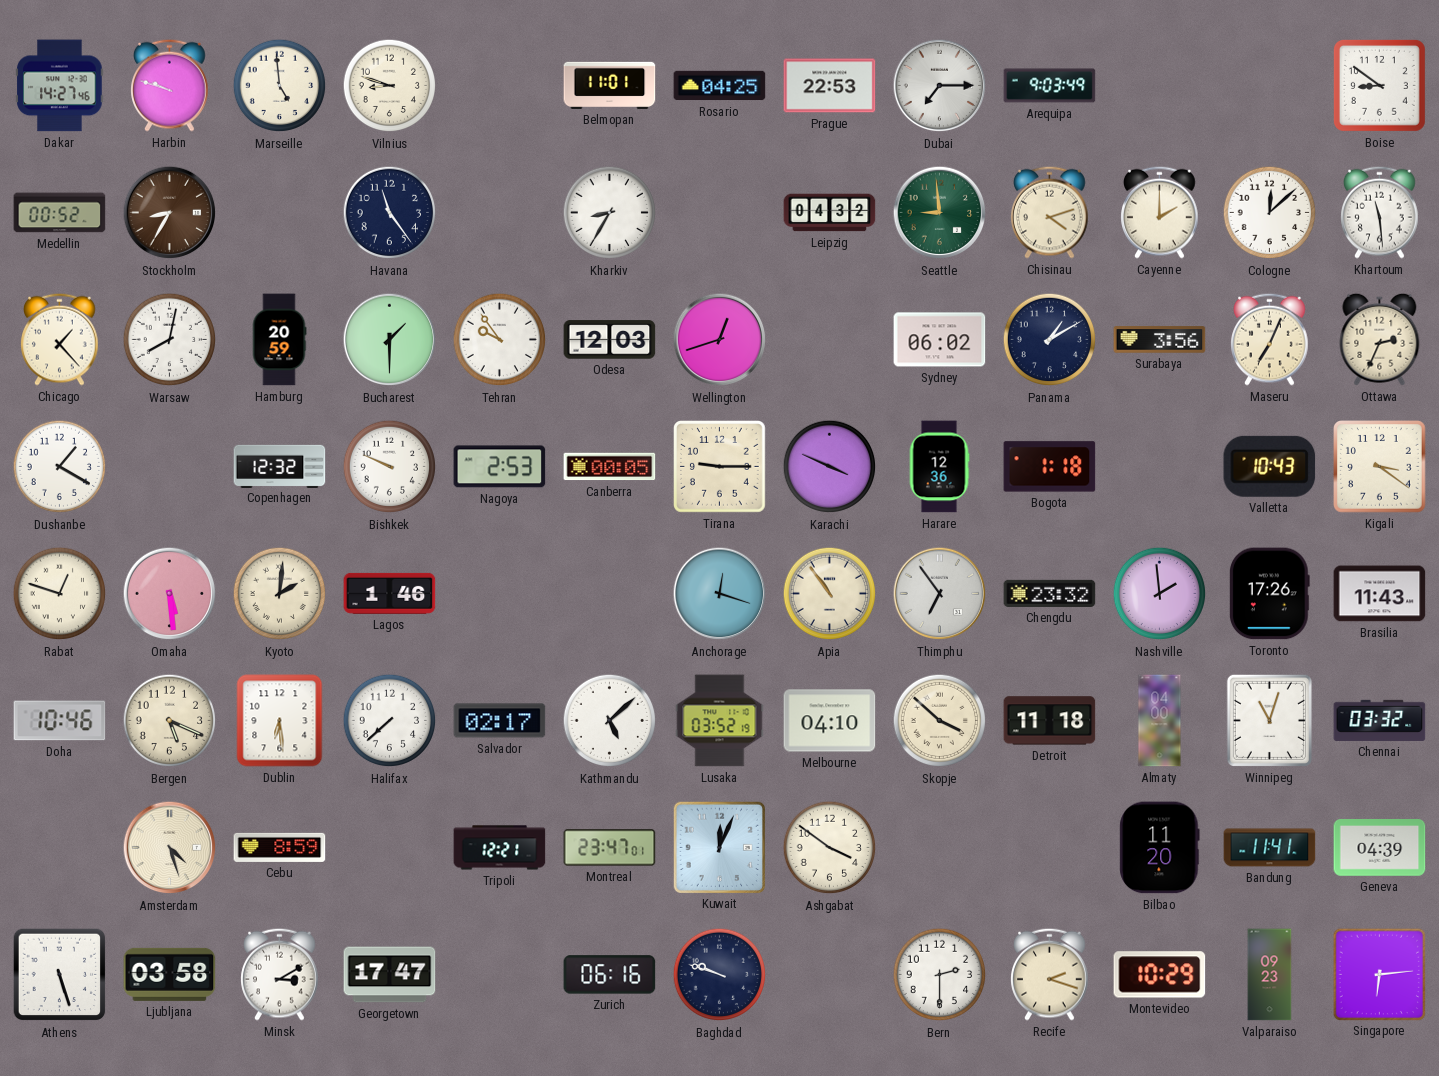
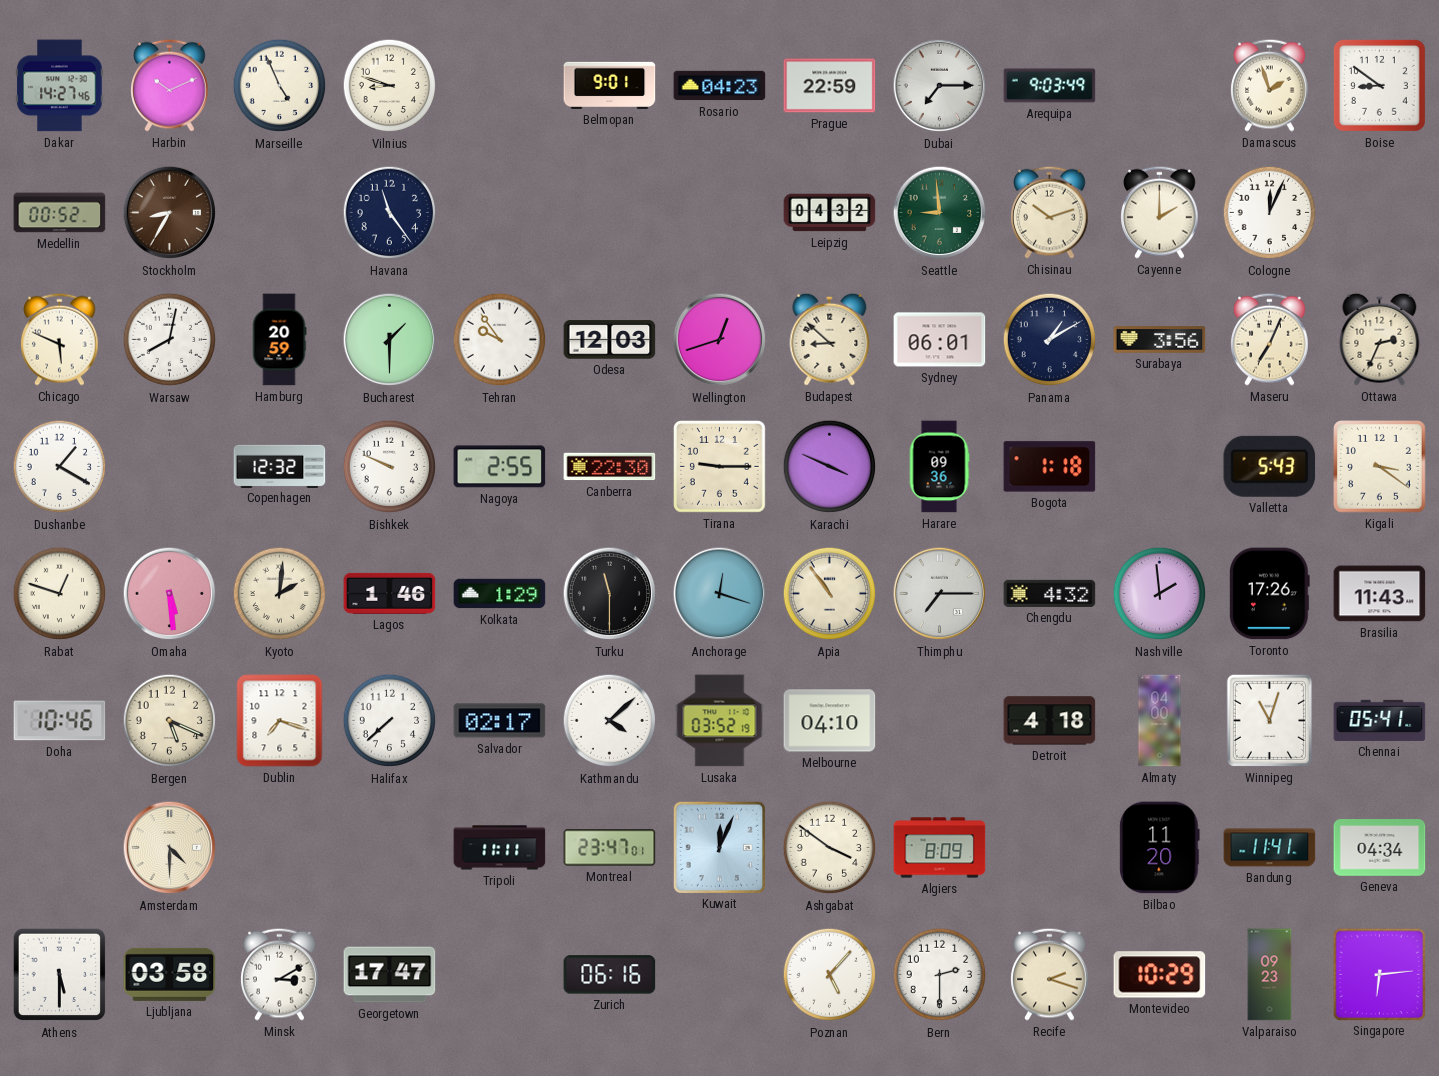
Harbin: 9:48 -> 10:11 (170, 85)
Marseille: 4:59 -> 4:56 (280, 86)
Belmopan: 11:01 -> 9:01 (610, 85)
Rosario: 04:25 -> 04:23 (720, 86)
Prague: 22:53 -> 22:59 (830, 86)
Damascus: none -> 1:57 (1270, 85)
Kharkiv: 8:35 -> none (610, 213)
Chisinau: 4:12 -> 10:12 (1050, 212)
Cologne: 12:08 -> 12:04 (1270, 213)
Khartoum: 11:29 -> none (1380, 212)
Chicago: 1:23 -> 5:49 (60, 339)
Budapest: none -> 8:52 (830, 339)
Sydney: 06:02 -> 06:01 (940, 340)
Nagoya: 2:53 -> 2:55 (500, 467)
Canberra: 00:05 -> 22:30 (610, 467)
Harare: 12:36 -> 09:36 (939, 467)
Valletta: 10:43 -> 5:43 (1270, 466)
Kolkata: none -> 1:29 (500, 594)
Turku: none -> 11:30 (610, 594)
Thimphu: 6:54 -> 7:15 (940, 594)
Chengdu: 23:32 -> 4:32 (1050, 593)
Dublin: 6:29 -> 7:18 (280, 721)
Kathmandu: 5:08 -> 4:08 (610, 721)
Skopje: 3:52 -> none (940, 721)
Detroit: 11:18 -> 4:18 (1050, 721)
Chennai: 03:32 -> 05:41 (1380, 720)
Amsterdam: 4:27 -> 4:30 (170, 848)
Cebu: 8:59 -> none (280, 847)
Tripoli: 12:21 -> 11:11 (500, 848)
Algiers: none -> 8:09 (940, 848)
Geneva: 04:39 -> 04:34 (1380, 848)
Athens: 5:27 -> 5:30 (60, 975)
Baghdad: 9:48 -> none (720, 975)
Poznan: none -> 5:07 (830, 975)
